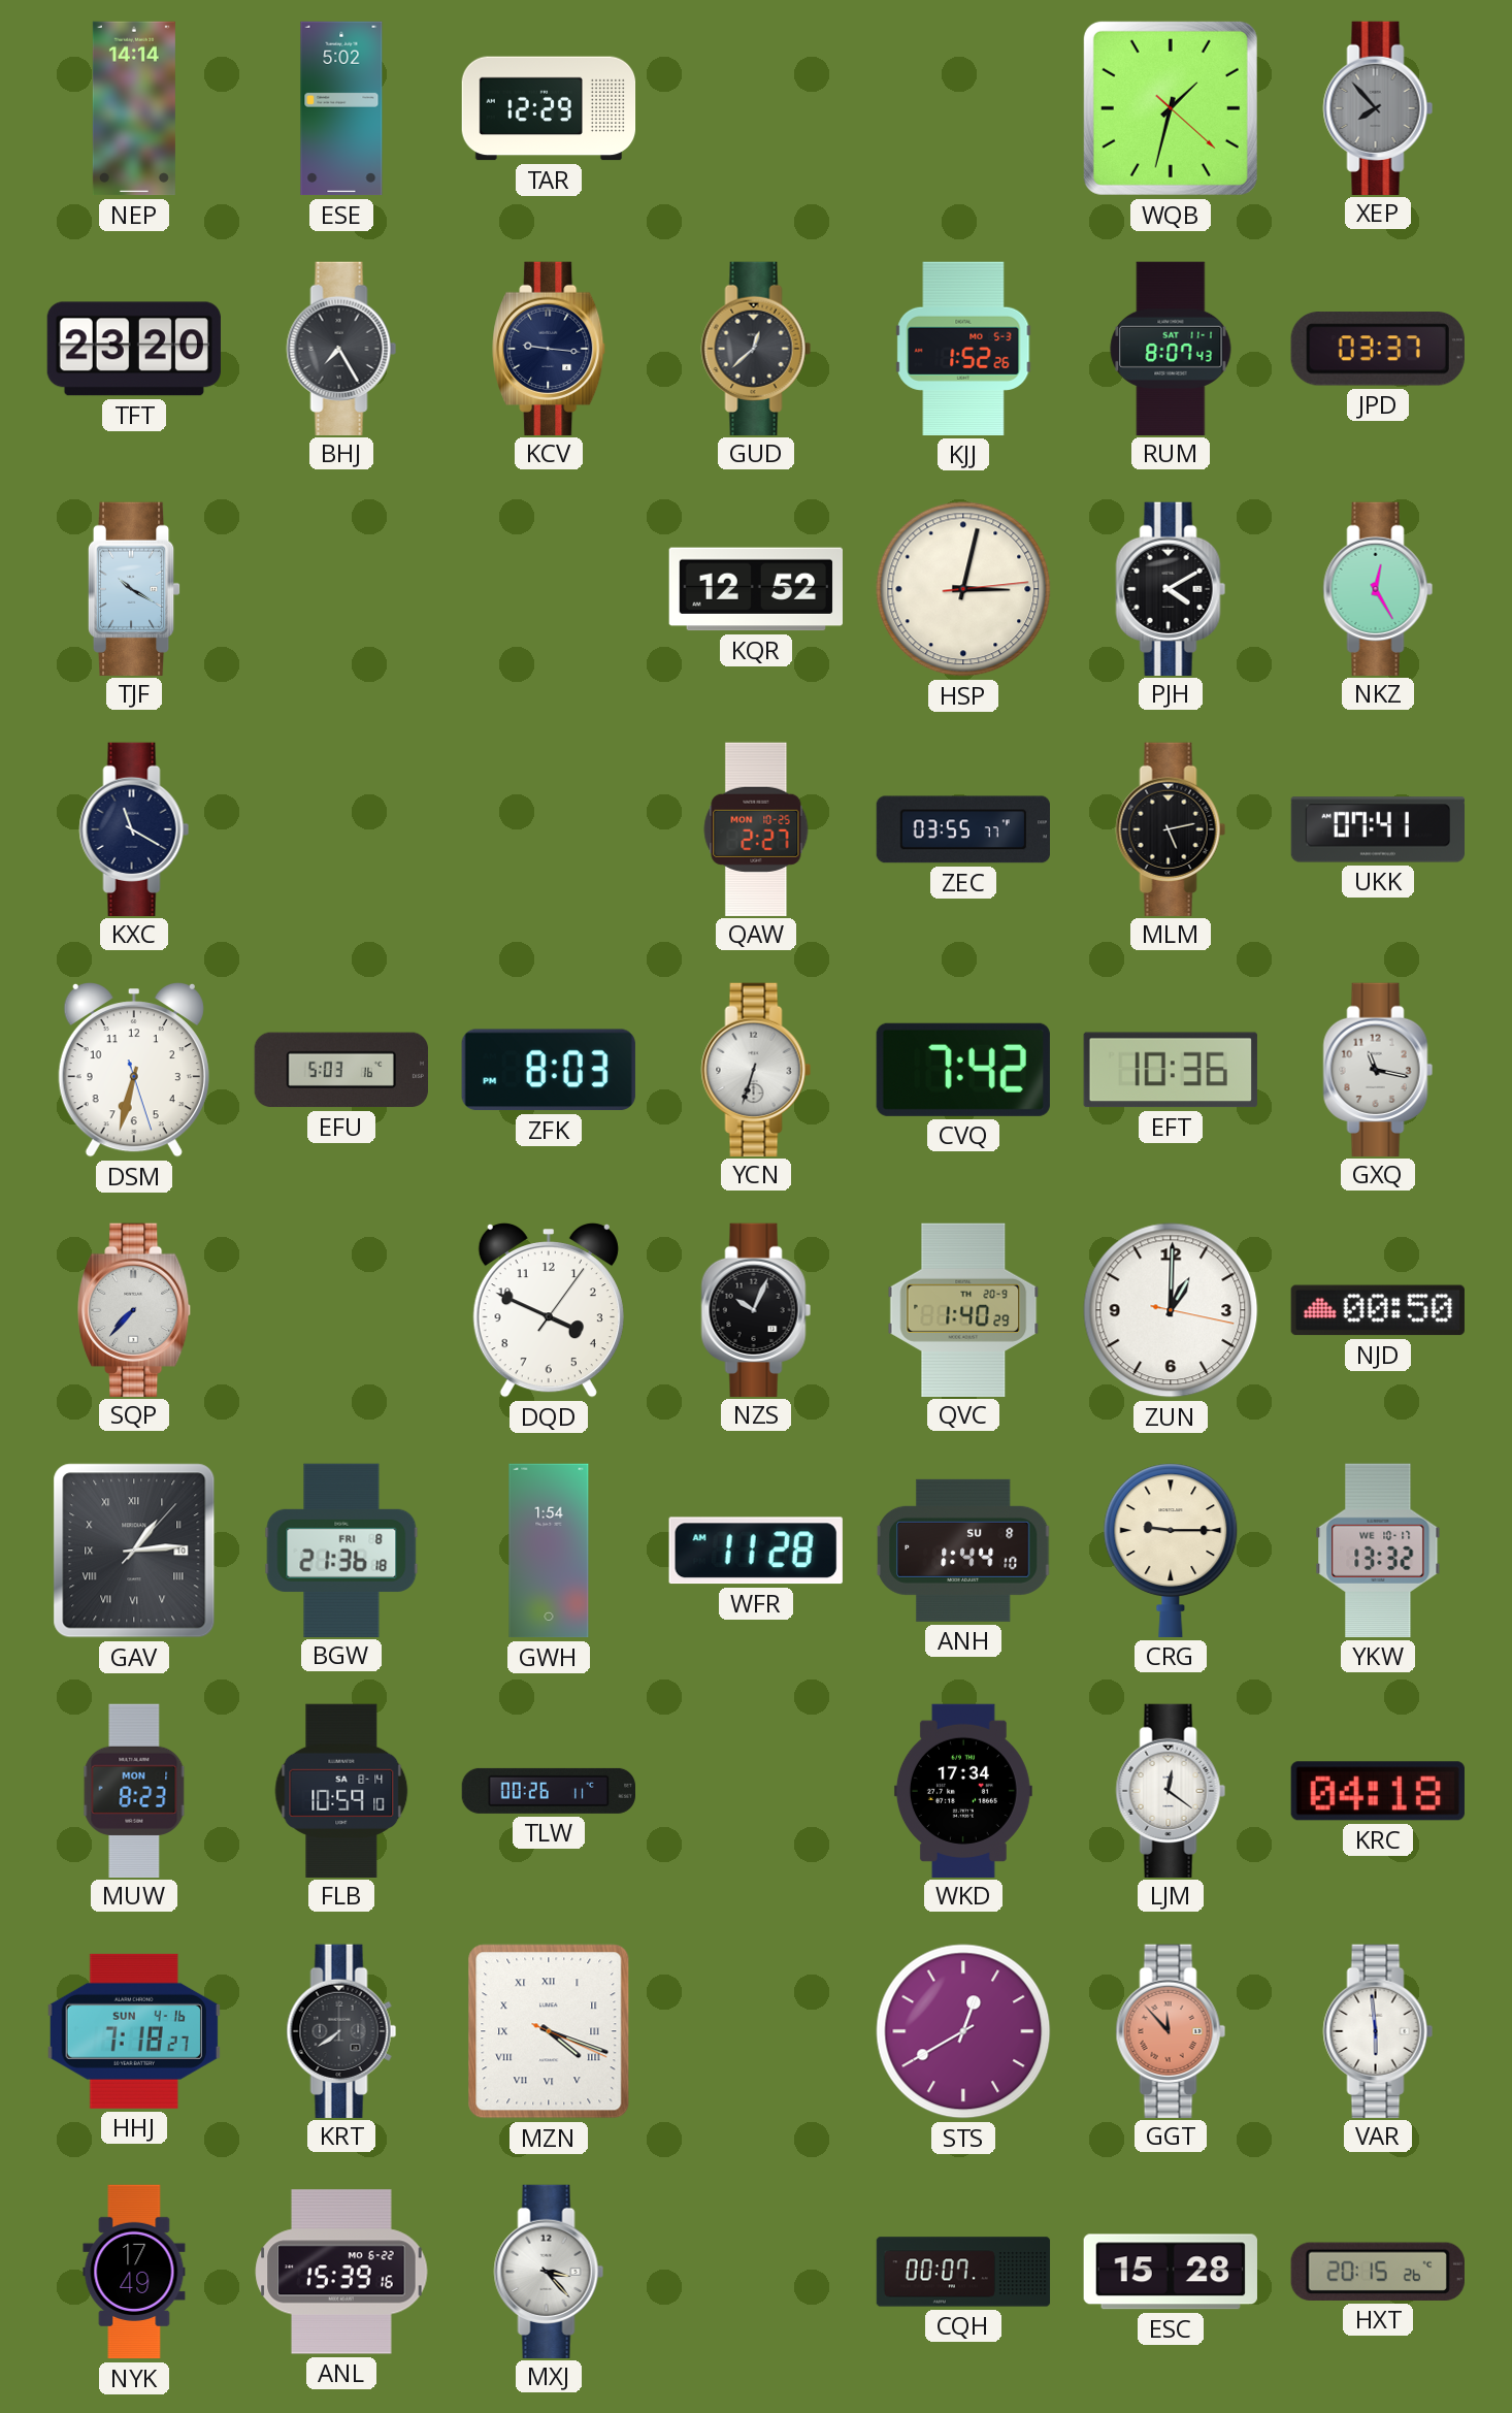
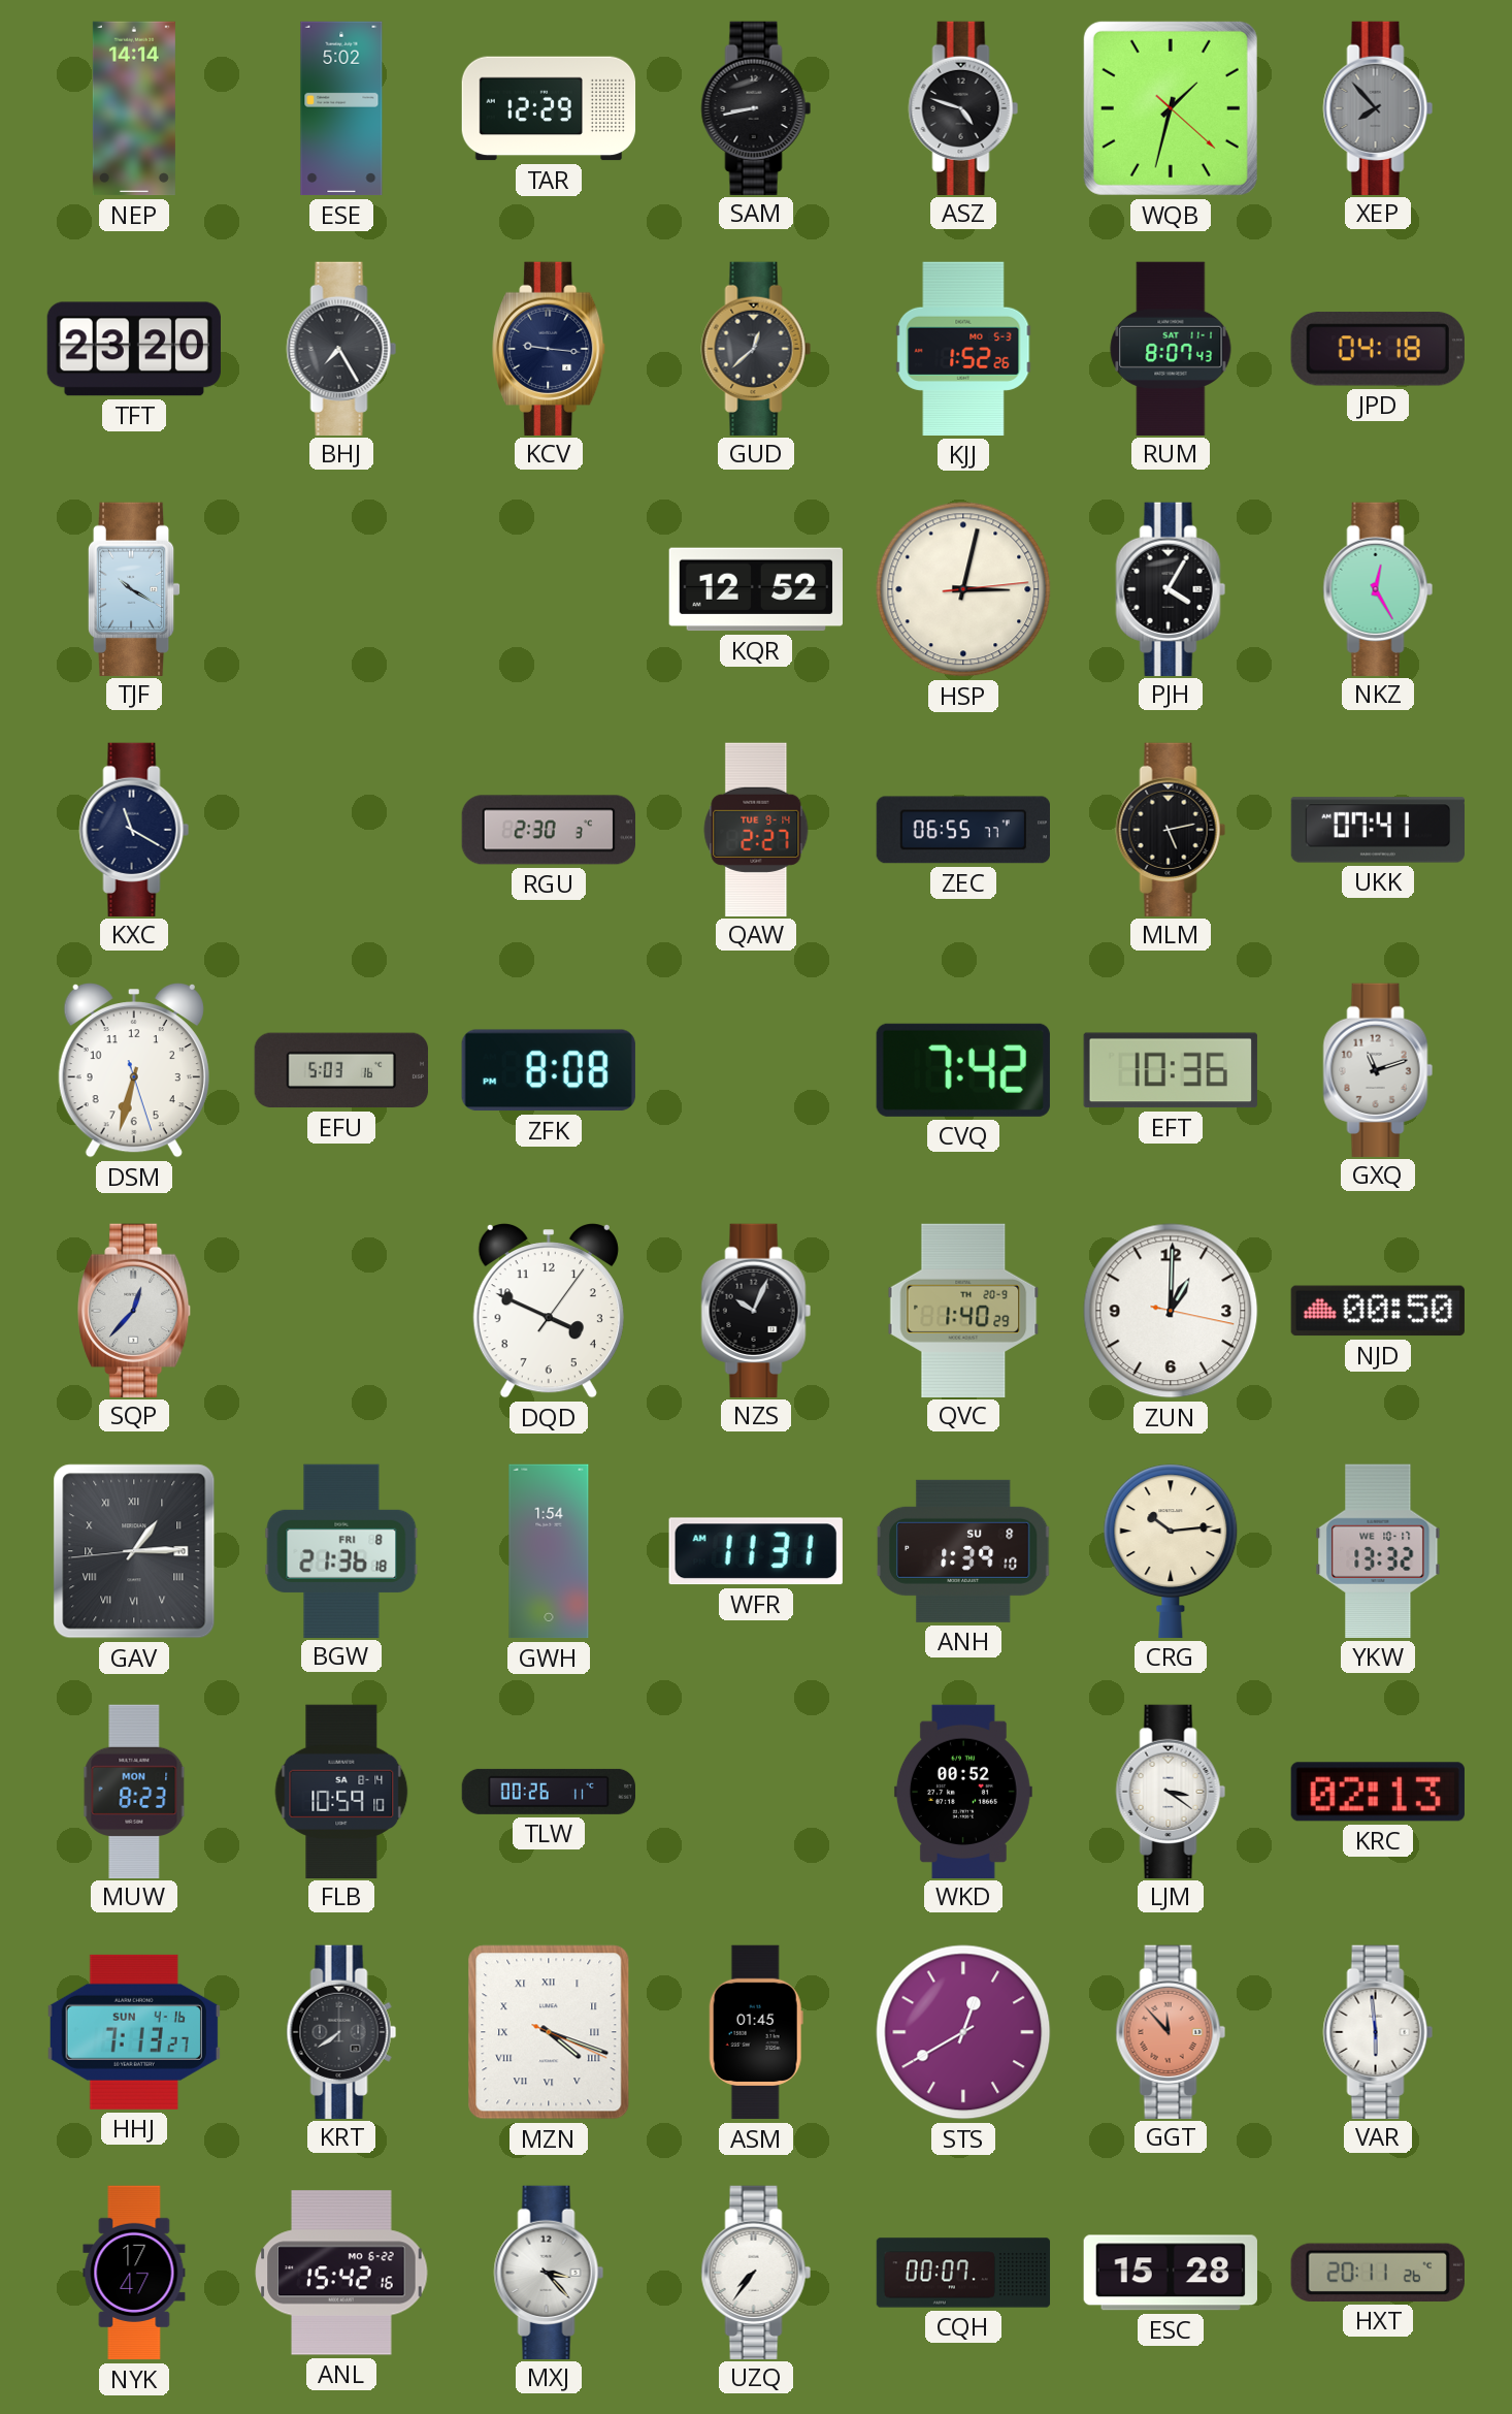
SAM: none -> 8:43 (756, 107)
ASZ: none -> 4:48 (963, 107)
JPD: 03:37 -> 04:18 (1378, 349)
PJH: 4:10 -> 4:05 (1171, 588)
RGU: none -> 2:30 (548, 830)
QAW date: MON 10-25 -> TUE 9-14 (756, 829)
ZEC: 03:55 -> 06:55 (962, 830)
ZFK: 8:03 -> 8:08 (549, 1070)
YCN: 6:33 -> none (756, 1069)
GXQ: 11:17 -> 11:12 (1378, 1069)
SQP: 7:37 -> 12:37 (135, 1310)
GAV: 1:14:07 -> 1:14:44 (134, 1551)
WFR: 11:28 -> 11:31 (756, 1551)
ANH: 1:44 -> 1:39 (963, 1551)
CRG: 9:15 -> 10:14 (1171, 1551)
WKD: 17:34 -> 00:52 (963, 1791)
LJM: 12:21 -> 3:21 (1171, 1791)
KRC: 04:18 -> 02:13 (1378, 1792)
HHJ: 7:18 -> 7:13 (134, 2032)
ASM: none -> 01:45 (756, 2032)
NYK: 17:49 -> 17:47 (134, 2273)
ANL: 15:39 -> 15:42 (341, 2273)
UZQ: none -> 7:36 (756, 2272)
HXT: 20:15 -> 20:11 (1378, 2273)
